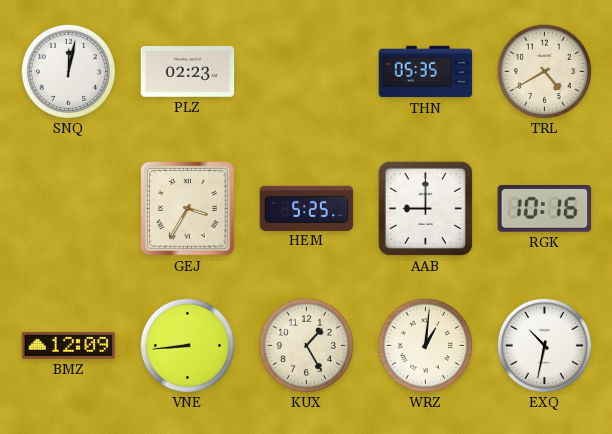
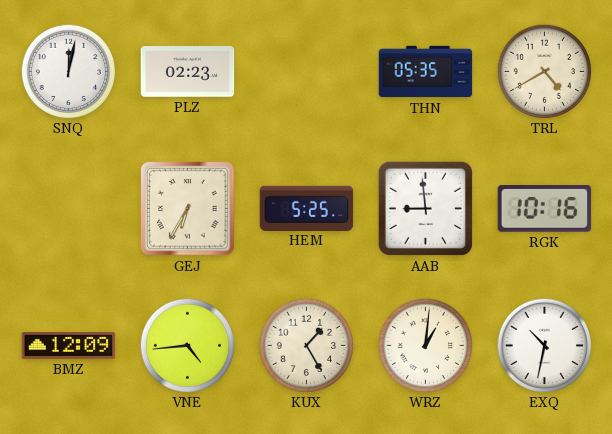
GEJ: 3:35 -> 6:35 (188, 209)
AAB: 9:00 -> 8:59 (425, 208)
VNE: 8:44 -> 4:44 (187, 345)
